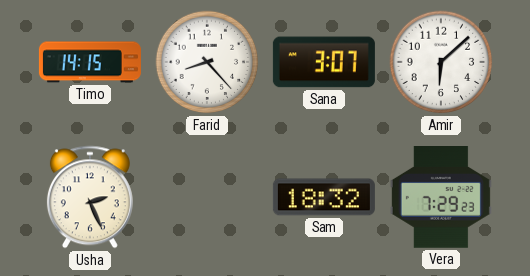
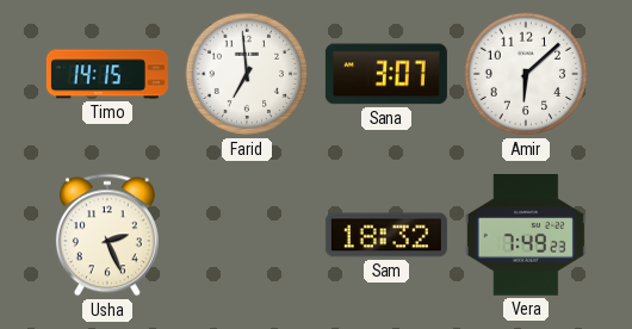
Farid: 8:23 -> 6:59 (247, 74)
Vera: 7:29 -> 7:49 (526, 236)
